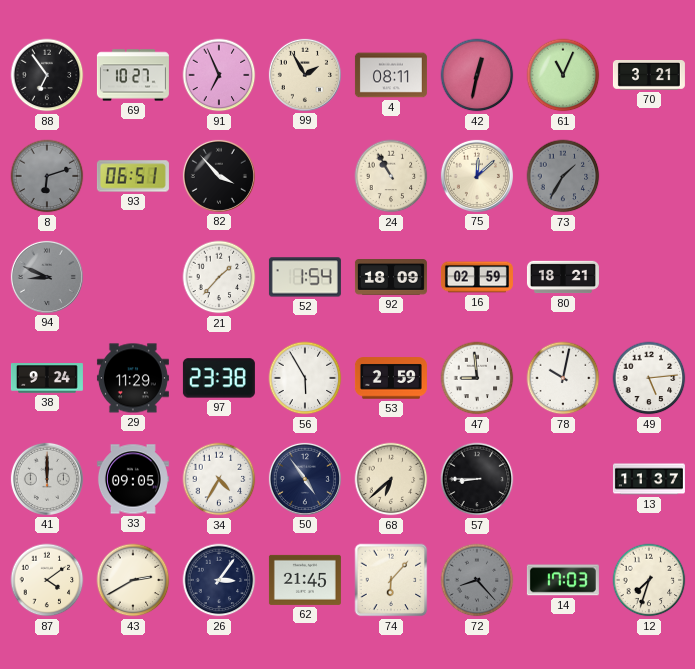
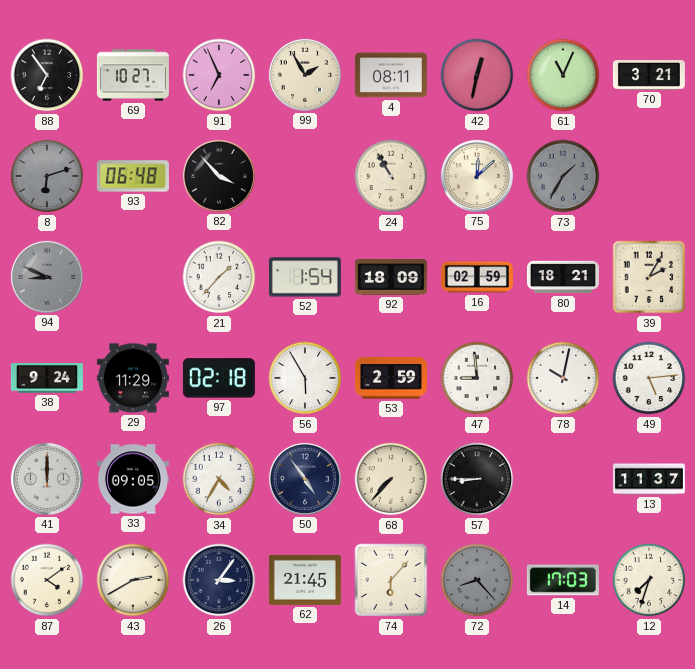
93: 06:51 -> 06:48 (133, 176)
39: none -> 2:05 (649, 277)
97: 23:38 -> 02:18 (219, 378)
68: 6:38 -> 7:37 (391, 479)
